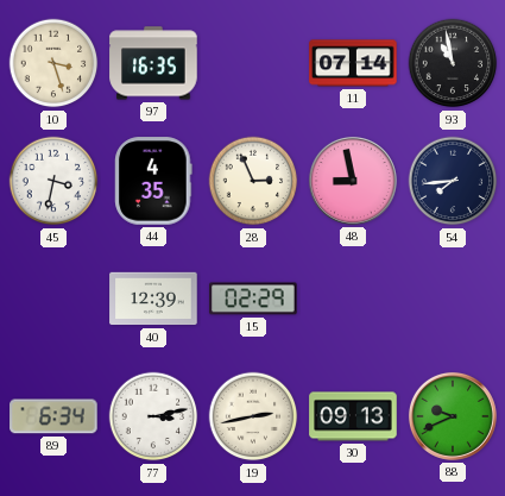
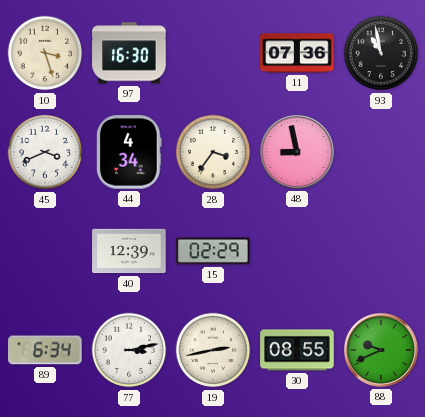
97: 16:35 -> 16:30 (129, 53)
11: 07:14 -> 07:36 (297, 53)
45: 3:32 -> 3:41 (45, 152)
44: 4:35 -> 4:34 (129, 152)
28: 2:56 -> 3:36 (213, 152)
54: 7:44 -> none (453, 181)
30: 09:13 -> 08:55 (297, 350)
